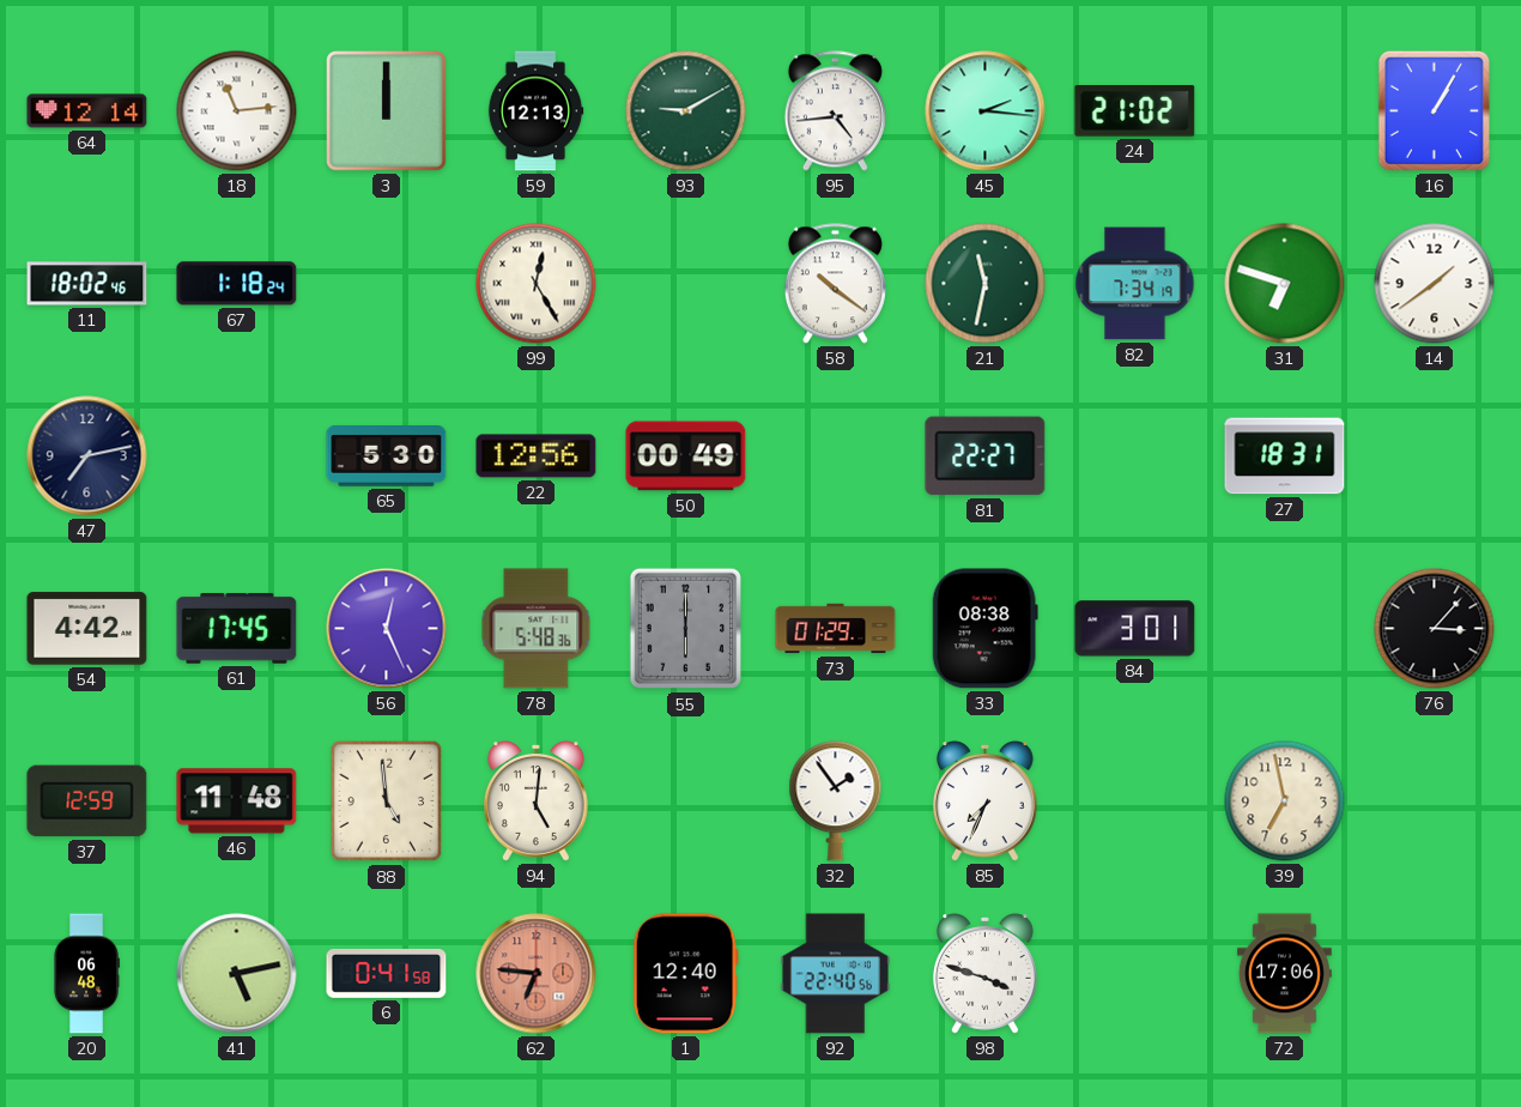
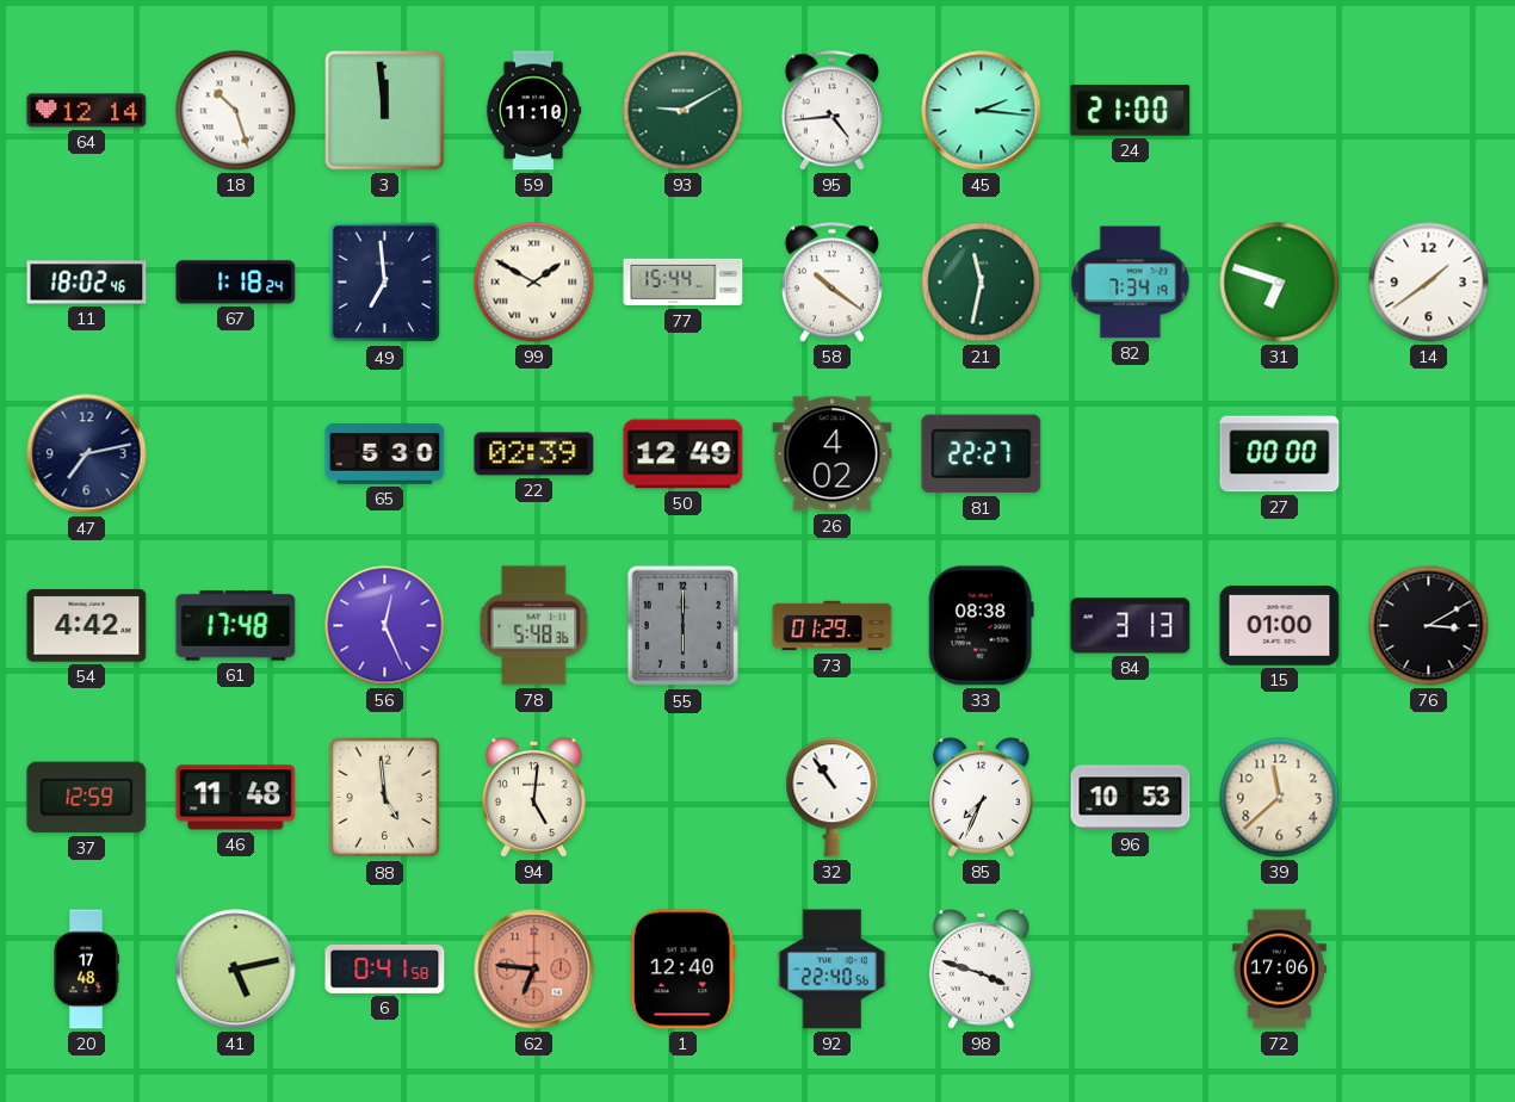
18: 11:14 -> 10:27 (236, 111)
3: 12:00 -> 11:59 (385, 111)
59: 12:13 -> 11:10 (533, 111)
24: 21:02 -> 21:00 (1131, 111)
16: 1:05 -> none (1434, 110)
49: none -> 6:59 (385, 283)
99: 12:25 -> 1:50 (534, 283)
77: none -> 15:44 (684, 283)
22: 12:56 -> 02:39 (534, 454)
50: 00:49 -> 12:49 (684, 454)
26: none -> 4:02 (833, 454)
27: 18:31 -> 00:00 (1280, 454)
61: 17:45 -> 17:48 (236, 626)
84: 3:01 -> 3:13 (1131, 626)
15: none -> 01:00 (1280, 626)
76: 3:07 -> 3:10 (1429, 626)
32: 1:54 -> 10:54 (833, 798)
96: none -> 10:53 (1131, 798)
39: 6:58 -> 11:38 (1280, 798)
20: 06:48 -> 17:48 (86, 970)
